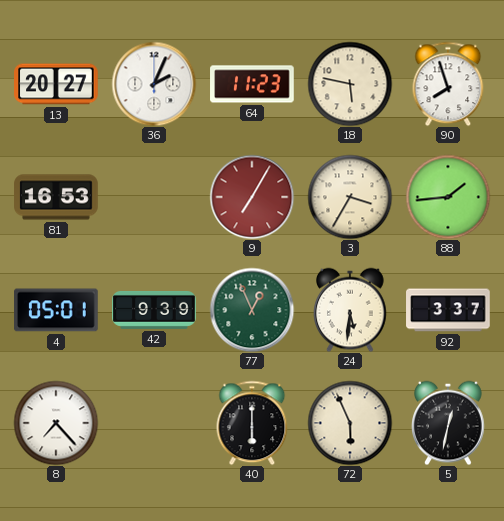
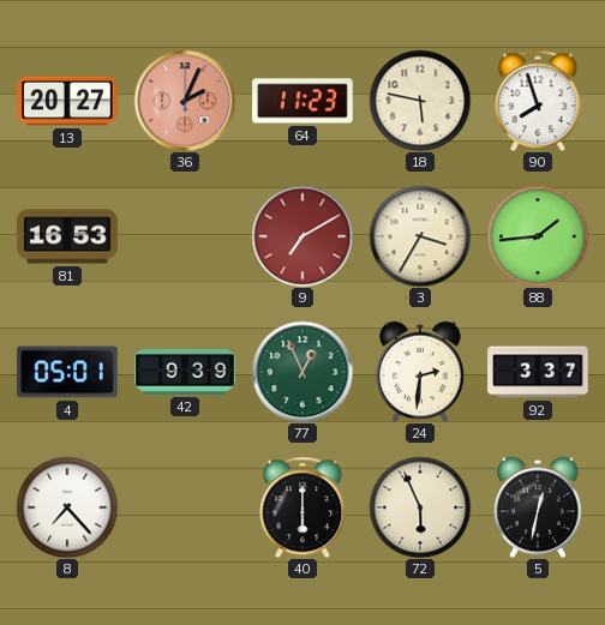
36 dial: white -> salmon (185, 101)
9: 7:05 -> 7:10 (302, 236)
24: 5:31 -> 2:31 (421, 372)
